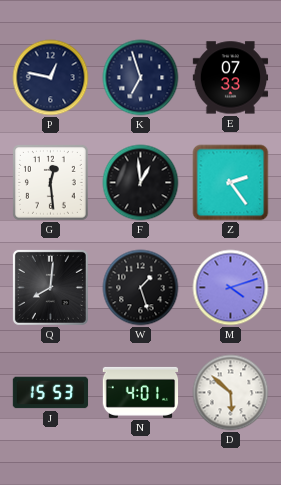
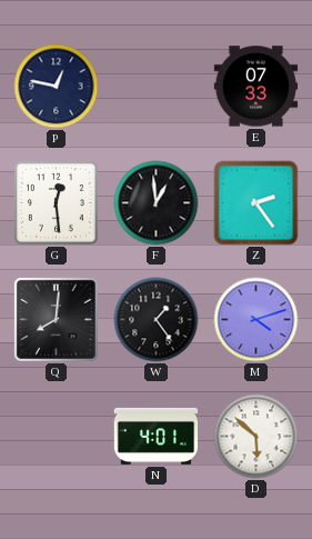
K: 6:57 -> none (141, 78)
W: 1:27 -> 1:24 (157, 320)
J: 15:53 -> none (51, 393)
